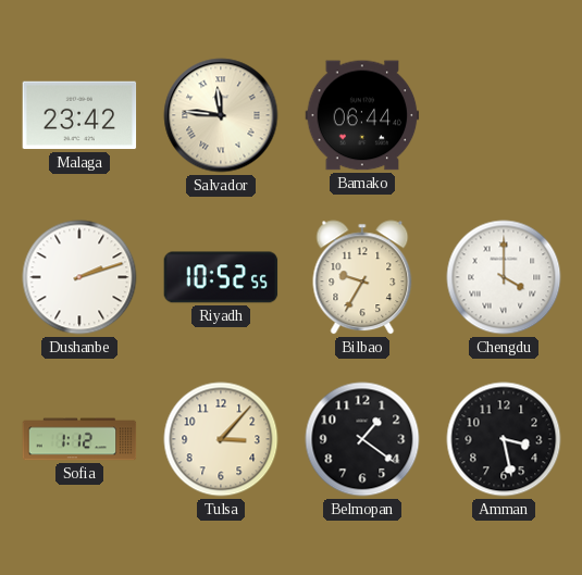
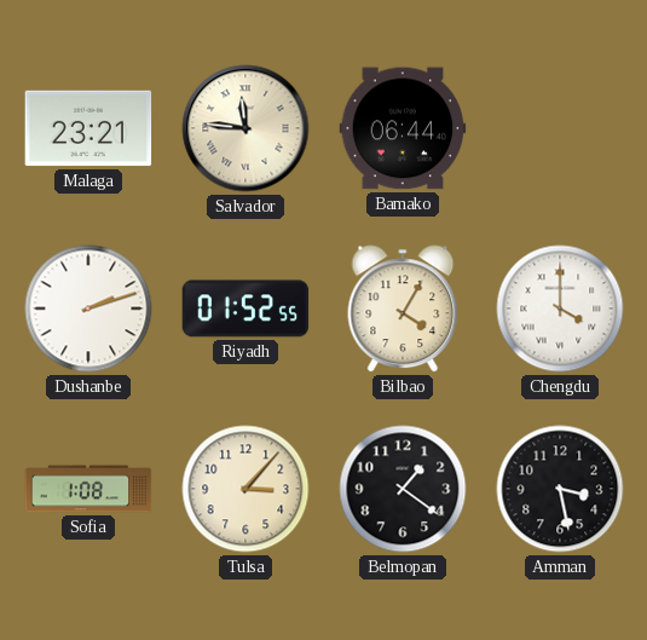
Malaga: 23:42 -> 23:21 (88, 128)
Riyadh: 10:52 -> 01:52 (245, 309)
Bilbao: 9:35 -> 4:05 (403, 309)
Sofia: 1:12 -> 1:08 (88, 489)
